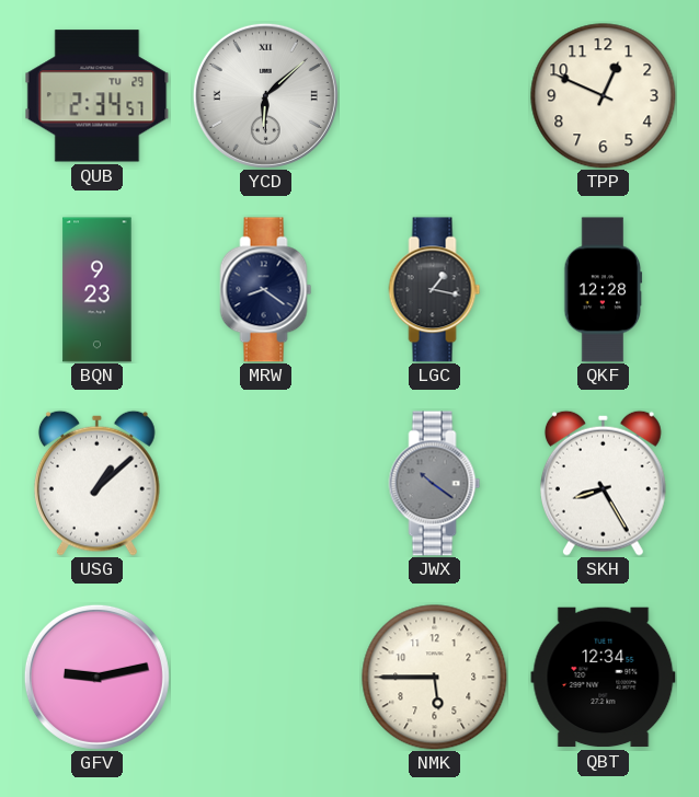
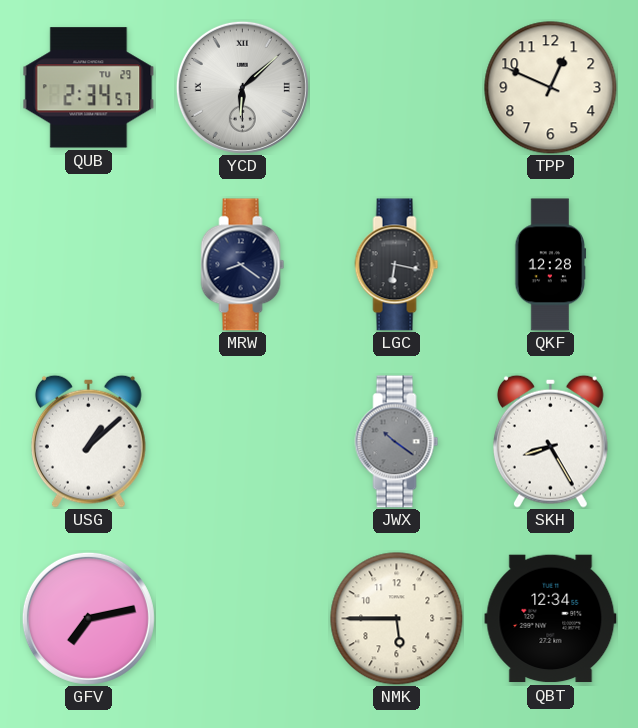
BQN: 9:23 -> none (98, 290)
LGC: 1:17 -> 6:17 (397, 265)
GFV: 9:13 -> 7:13 (88, 618)
